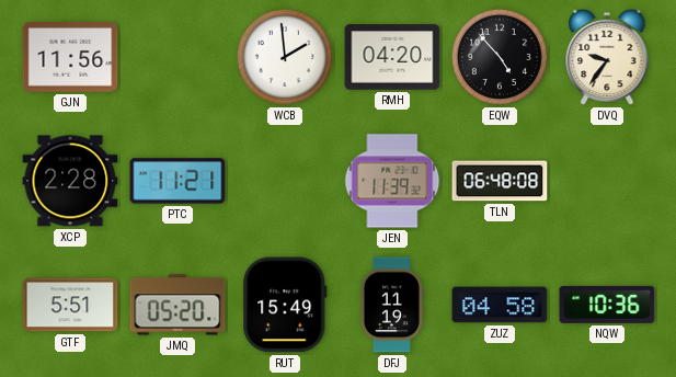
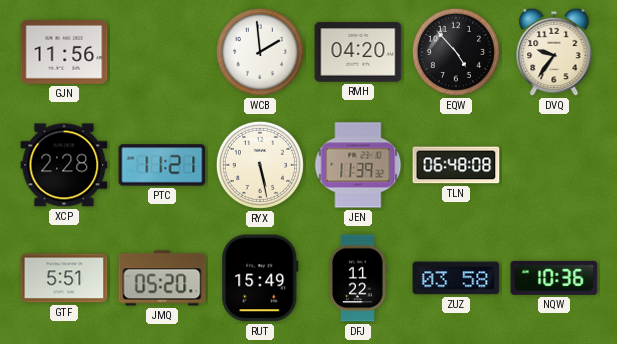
RYX: none -> 5:28 (260, 165)
DFJ: 11:19 -> 11:22 (357, 278)
ZUZ: 04:58 -> 03:58 (456, 278)
